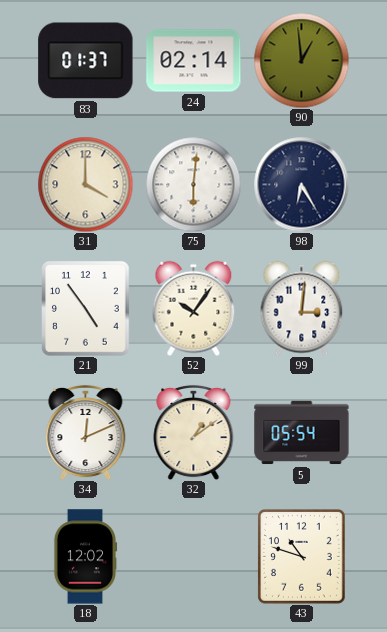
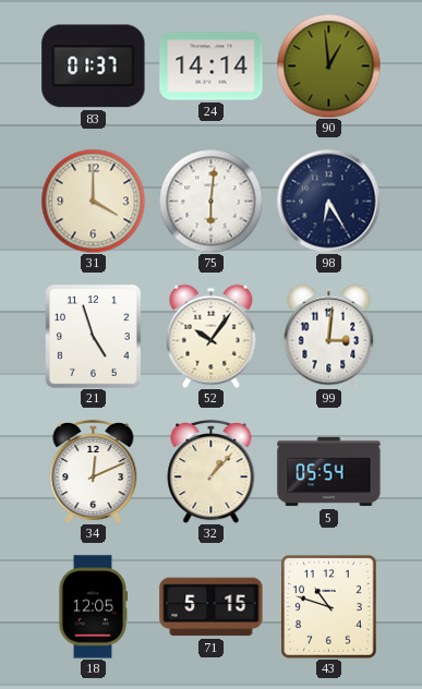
24: 02:14 -> 14:14 (212, 67)
21: 4:54 -> 4:57 (94, 337)
32: 1:09 -> 1:07 (212, 471)
18: 12:02 -> 12:05 (93, 607)
71: none -> 5:15 (212, 607)
